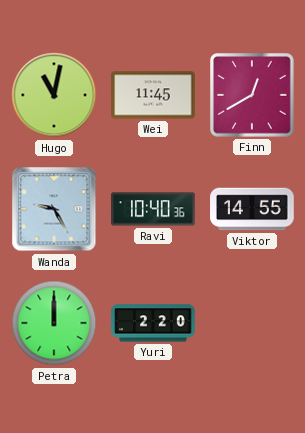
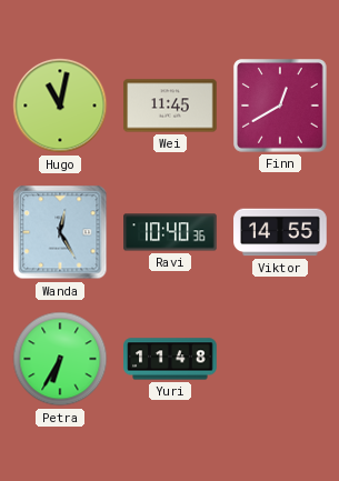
Wanda: 9:25 -> 12:25 (60, 232)
Petra: 12:00 -> 6:35 (60, 359)
Yuri: 2:20 -> 11:48 (170, 359)
